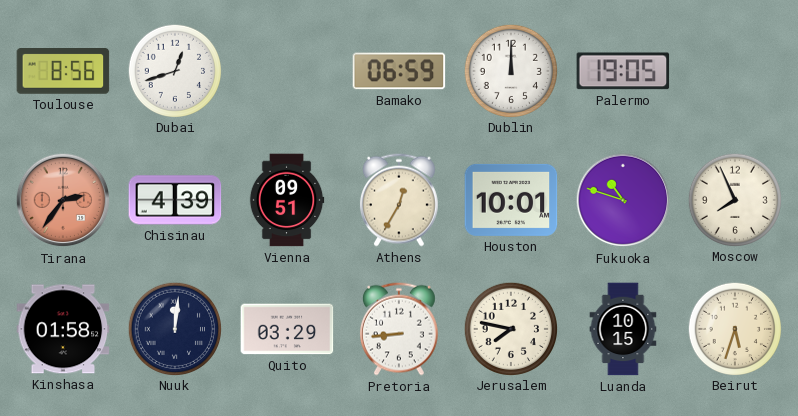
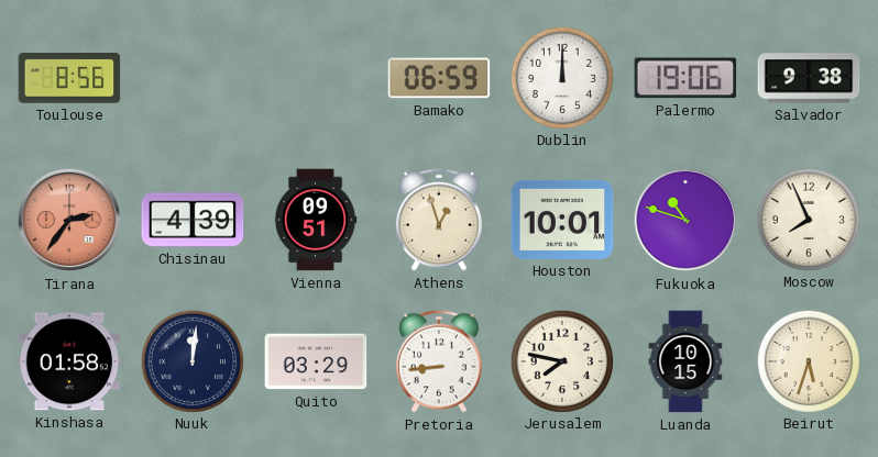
Dubai: 12:42 -> none (174, 70)
Palermo: 19:05 -> 19:06 (685, 78)
Salvador: none -> 9:38 (809, 78)
Athens: 12:35 -> 12:57 (439, 220)
